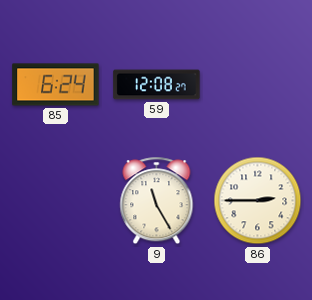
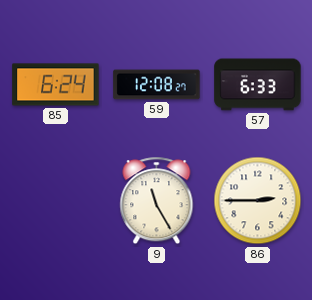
57: none -> 6:33 (258, 85)
